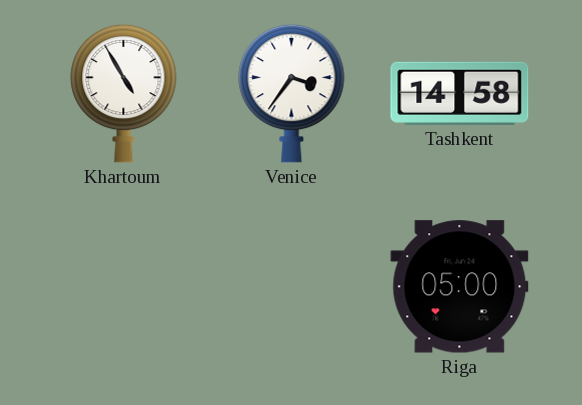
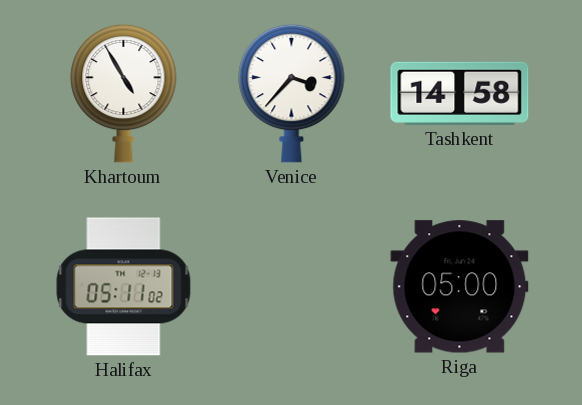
Venice: 3:36 -> 3:37 (292, 93)
Halifax: none -> 05:11 (124, 287)
